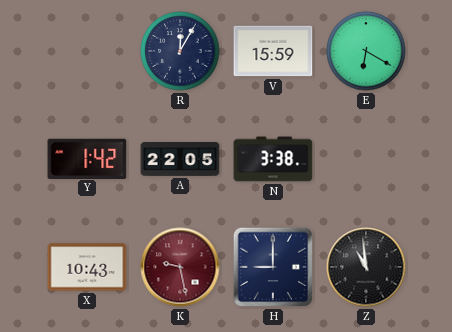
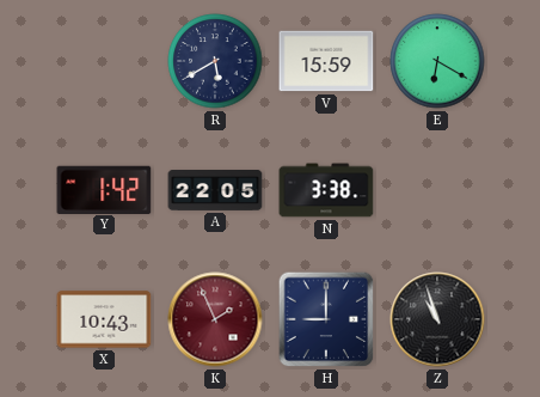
R: 12:05 -> 5:40 (215, 61)
K: 9:28 -> 1:56 (215, 319)
Z: 10:59 -> 10:57 (437, 319)
